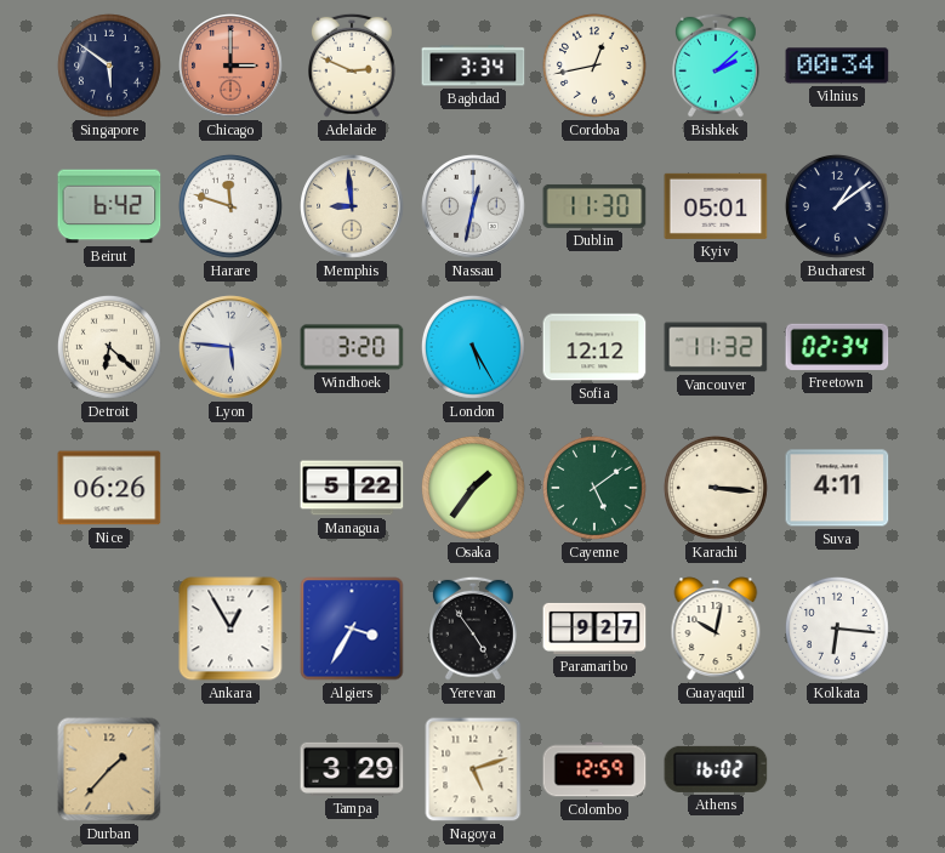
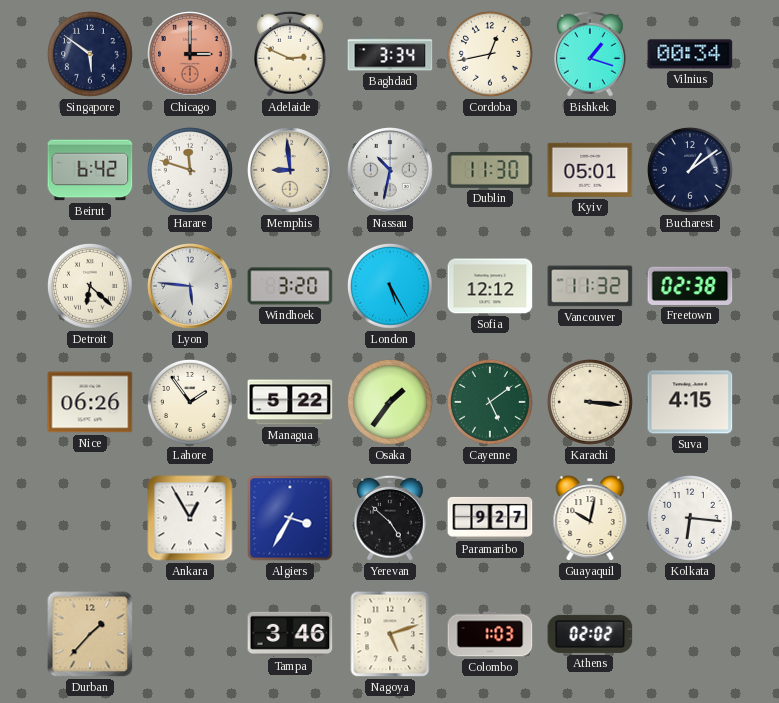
Bishkek: 2:08 -> 1:18 (591, 54)
Nassau: 12:32 -> 10:32 (390, 170)
Freetown: 02:34 -> 02:38 (690, 286)
Lahore: none -> 1:54 (190, 402)
Suva: 4:11 -> 4:15 (690, 402)
Yerevan: 4:54 -> 4:52 (391, 518)
Tampa: 3:29 -> 3:46 (290, 634)
Colombo: 12:59 -> 1:03 (490, 634)
Athens: 16:02 -> 02:02 (590, 634)
